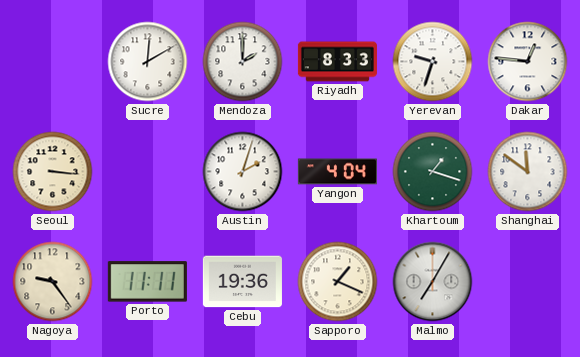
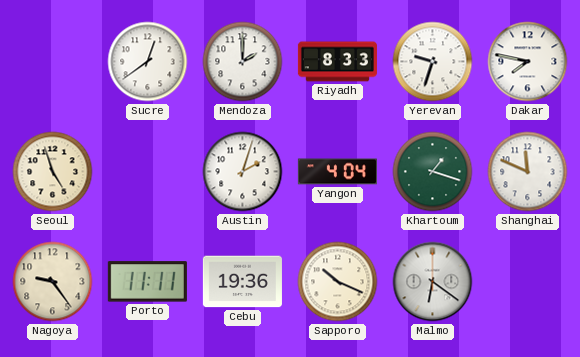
Sucre: 12:10 -> 12:39 (148, 62)
Dakar: 12:46 -> 7:47 (528, 62)
Seoul: 3:16 -> 4:57 (53, 172)
Shanghai: 11:51 -> 11:49 (528, 172)
Sapporo: 1:19 -> 10:19 (338, 282)
Malmo: 7:05 -> 6:21 (433, 282)
